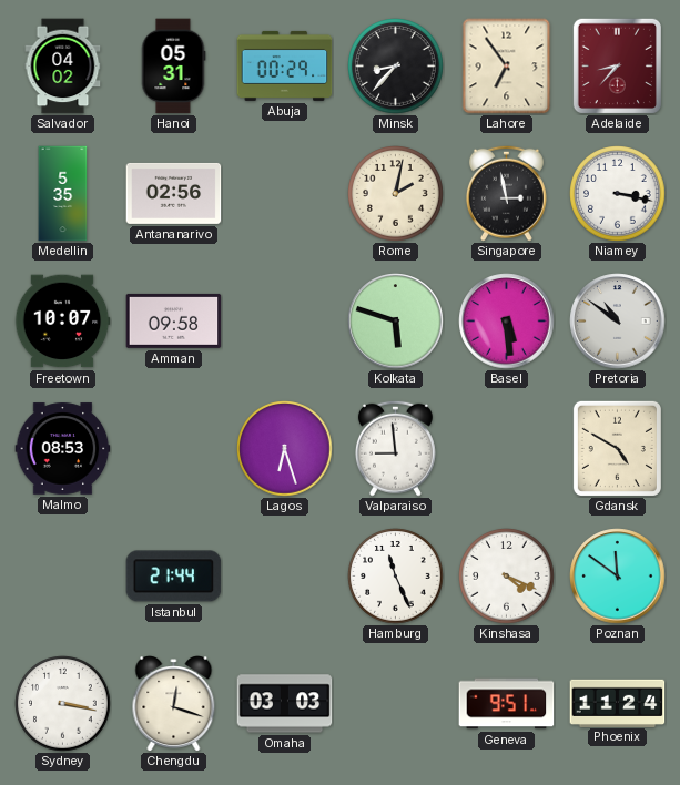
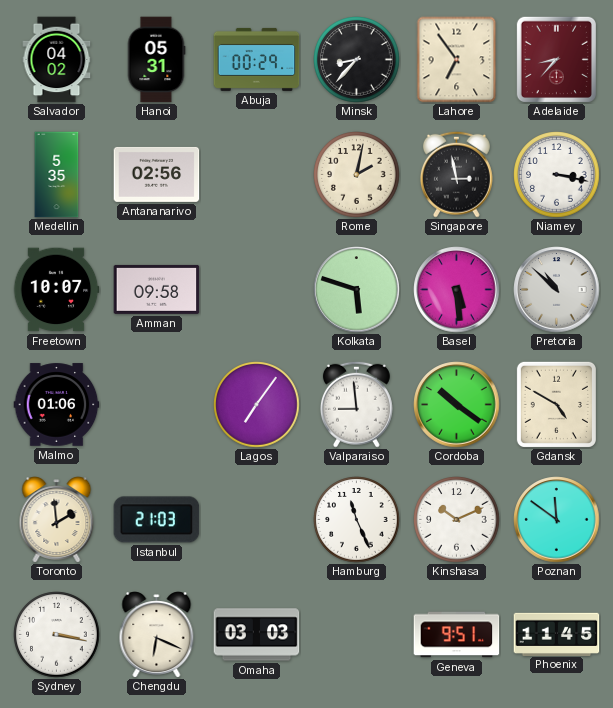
Pretoria: 10:51 -> 10:52 (557, 290)
Malmo: 08:53 -> 01:06 (57, 405)
Lagos: 6:27 -> 7:06 (257, 405)
Cordoba: none -> 10:21 (457, 405)
Toronto: none -> 1:59 (57, 520)
Istanbul: 21:44 -> 21:03 (157, 520)
Kinshasa: 4:19 -> 10:11 (457, 520)
Chengdu: 12:18 -> 6:19 (157, 635)
Phoenix: 11:24 -> 11:45 (557, 634)
